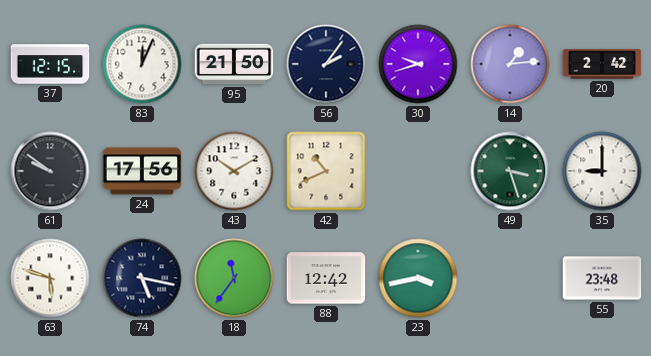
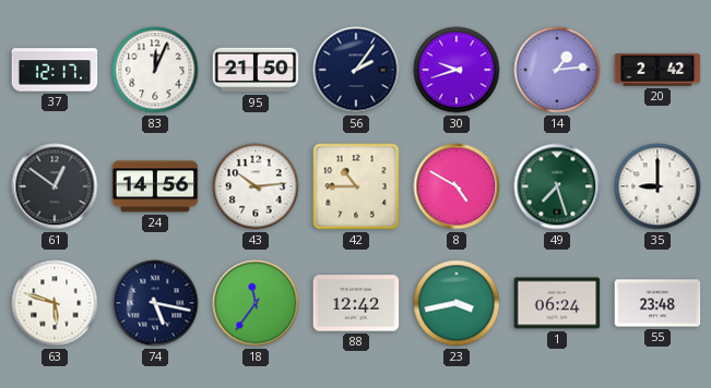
37: 12:15 -> 12:17 (55, 70)
61: 9:51 -> 12:51 (55, 186)
24: 17:56 -> 14:56 (155, 186)
43: 10:10 -> 10:14 (256, 186)
42: 10:41 -> 10:45 (356, 186)
8: none -> 4:50 (457, 186)
49: 3:27 -> 7:27 (557, 186)
1: none -> 06:24 (557, 303)
